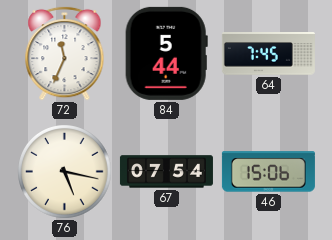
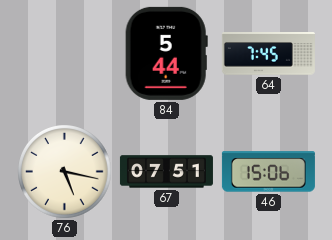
72: 11:34 -> none (65, 53)
67: 07:54 -> 07:51 (166, 172)
